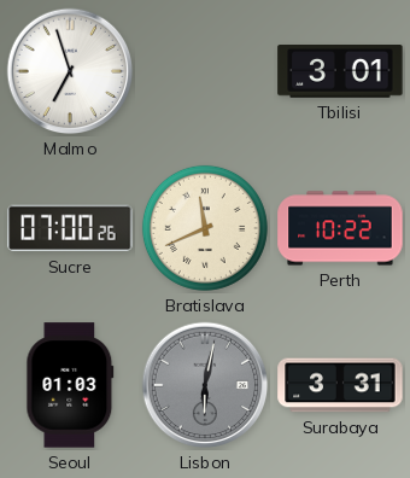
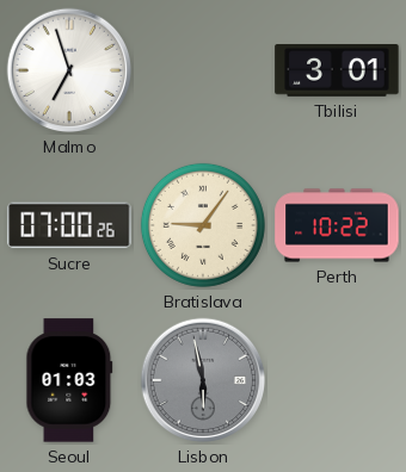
Bratislava: 11:41 -> 9:06 (203, 225)
Lisbon: 6:02 -> 5:58 (203, 380)
Surabaya: 3:31 -> none (340, 385)
